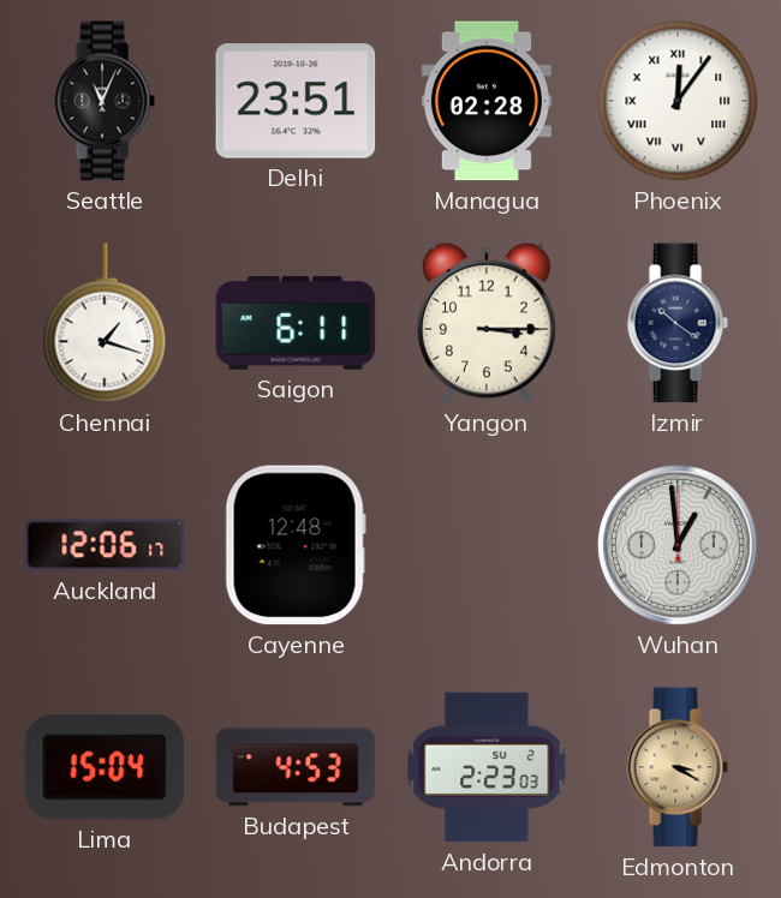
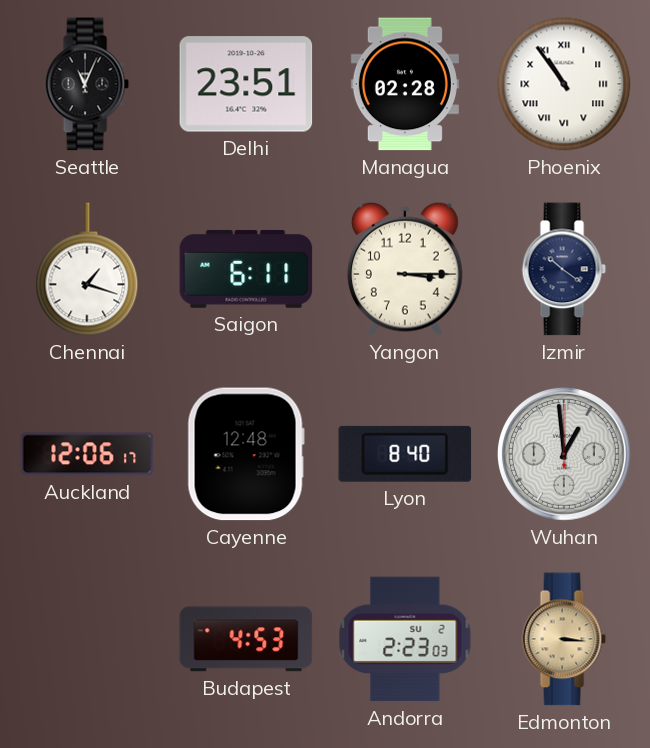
Phoenix: 12:06 -> 10:54 (564, 84)
Lyon: none -> 8:40 (405, 454)
Lima: 15:04 -> none (105, 767)
Edmonton: 3:20 -> 3:16 (564, 639)
